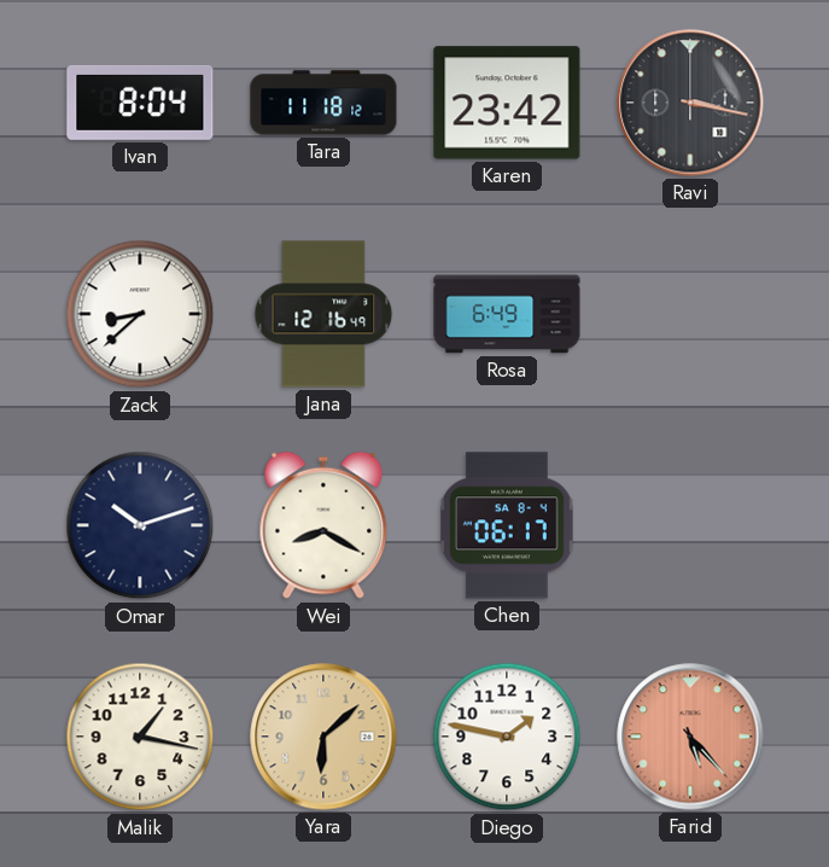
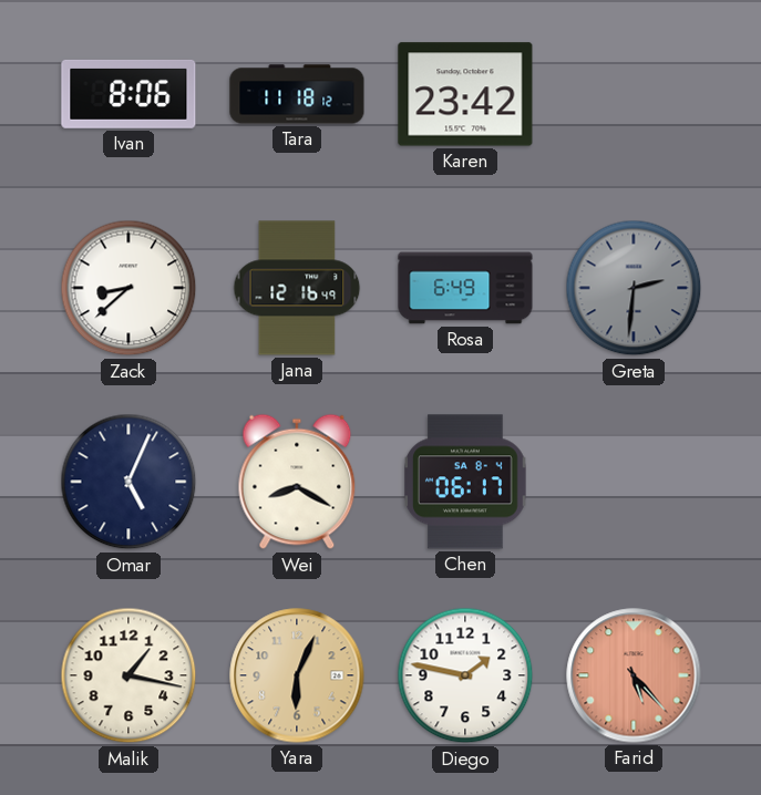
Ivan: 8:04 -> 8:06 (128, 94)
Ravi: 3:17 -> none (690, 103)
Greta: none -> 2:31 (634, 288)
Omar: 10:12 -> 5:04 (128, 482)
Yara: 6:08 -> 6:04 (297, 675)
